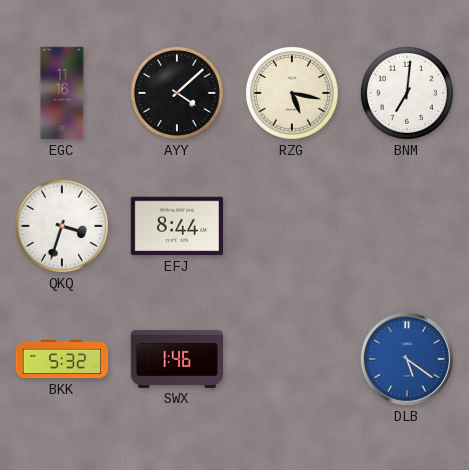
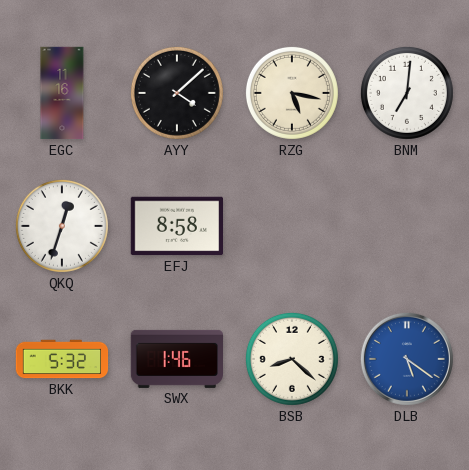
QKQ: 3:33 -> 12:33 (62, 226)
EFJ: 8:44 -> 8:58 (176, 226)
BSB: none -> 8:22 (292, 359)
